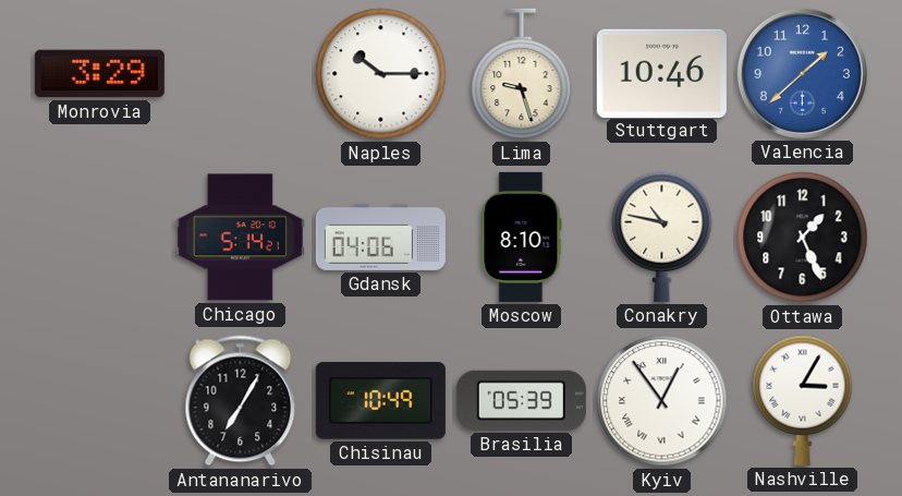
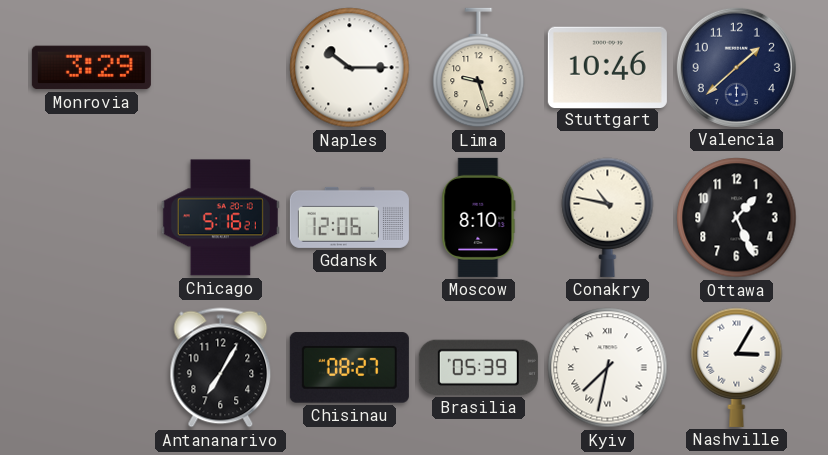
Valencia dial: blue -> navy (736, 67)
Chicago: 5:14 -> 5:16 (220, 218)
Gdansk: 04:06 -> 12:06 (349, 217)
Chisinau: 10:49 -> 08:27 (349, 368)
Kyiv: 12:54 -> 7:32 (608, 368)
